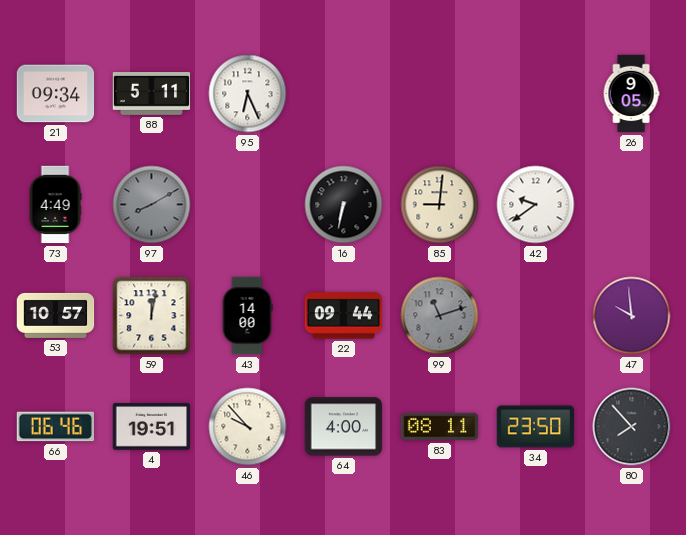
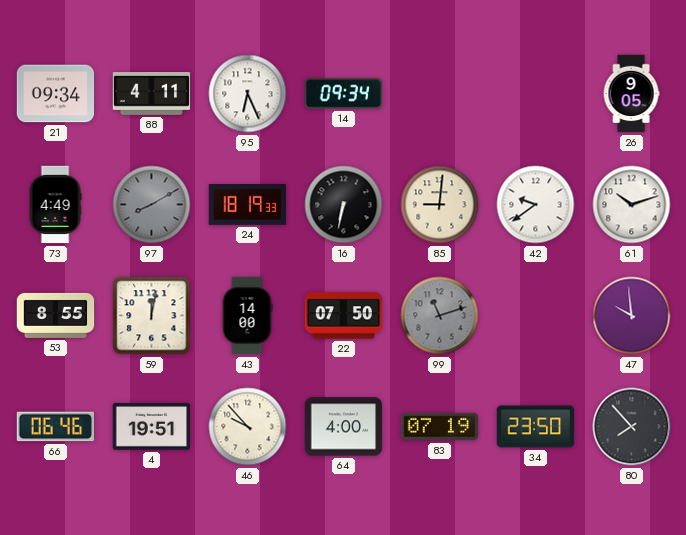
88: 5:11 -> 4:11 (152, 94)
14: none -> 09:34 (343, 94)
24: none -> 18:19 (248, 205)
61: none -> 10:12 (632, 205)
53: 10:57 -> 8:55 (56, 315)
22: 09:44 -> 07:50 (344, 316)
83: 08:11 -> 07:19 (440, 427)
